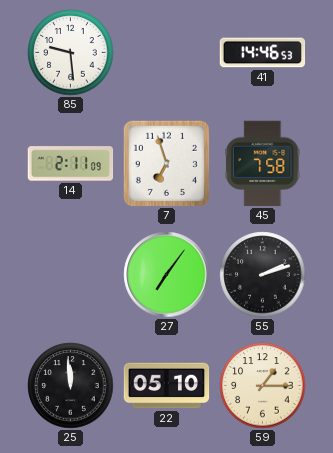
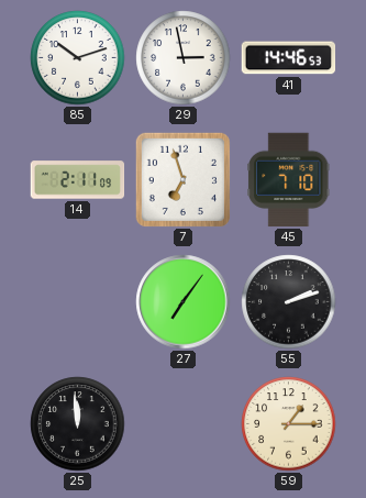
85: 9:29 -> 10:12 (78, 58)
29: none -> 2:58 (184, 58)
45: 7:58 -> 7:10 (289, 180)
22: 05:10 -> none (167, 386)
